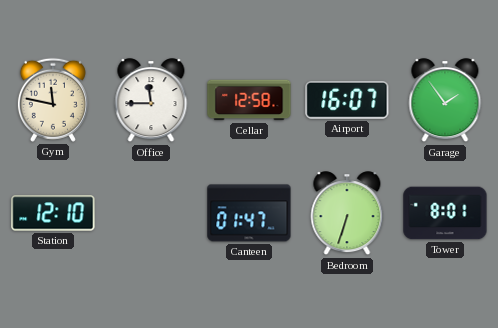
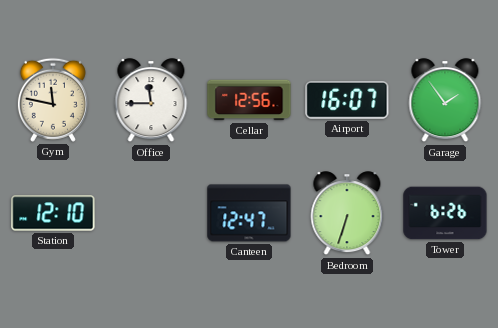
Cellar: 12:58 -> 12:56 (249, 100)
Canteen: 01:47 -> 12:47 (249, 213)
Tower: 8:01 -> 6:26 (445, 213)
